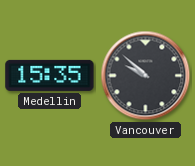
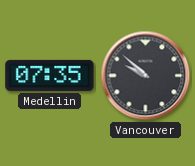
Medellin: 15:35 -> 07:35 (50, 75)
